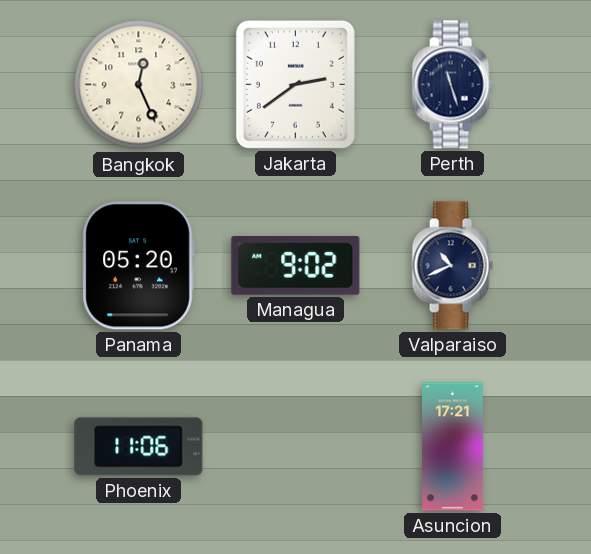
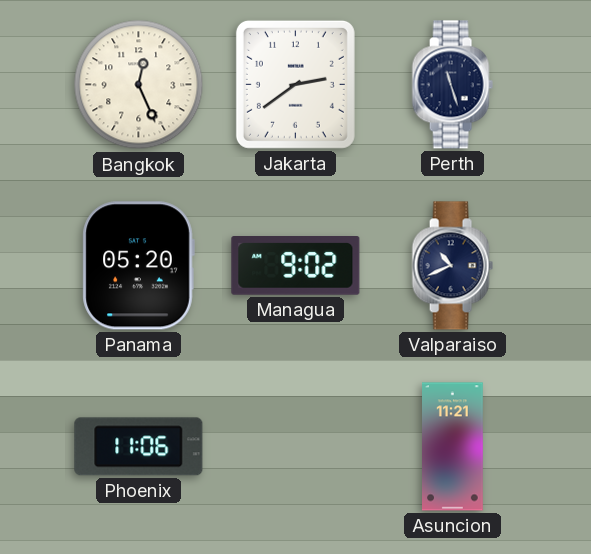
Asuncion: 17:21 -> 11:21 (453, 447)
